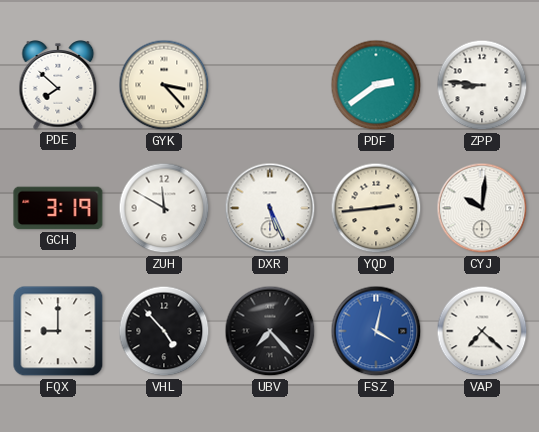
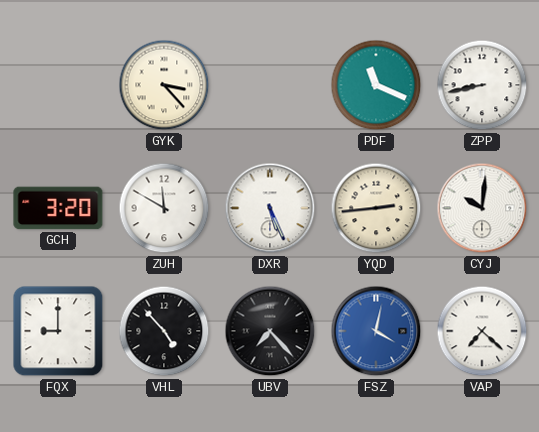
PDE: 7:52 -> none (58, 85)
PDF: 2:39 -> 11:19 (376, 85)
ZPP: 8:46 -> 8:43 (482, 85)
GCH: 3:19 -> 3:20 (58, 208)
